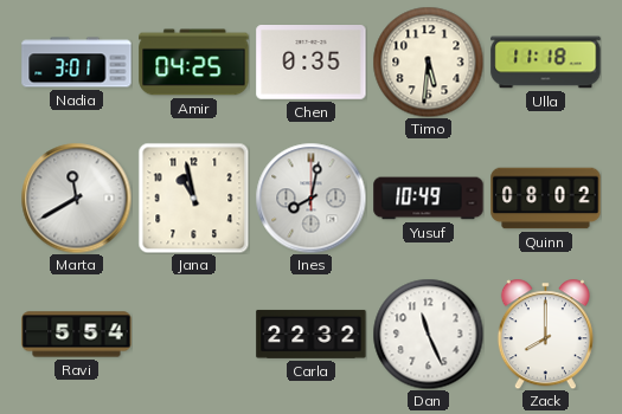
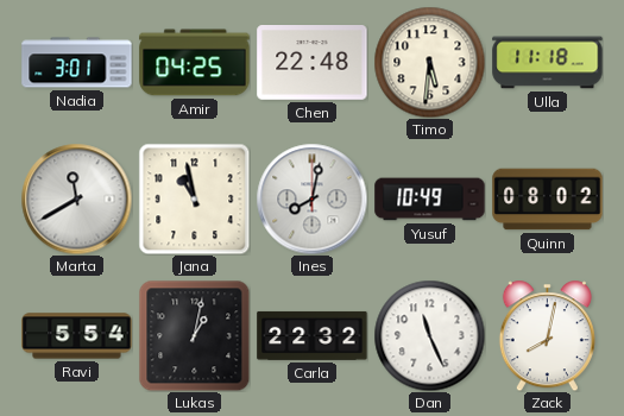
Chen: 0:35 -> 22:48 (313, 63)
Lukas: none -> 1:02 (194, 335)
Zack: 8:00 -> 8:02 (547, 335)
